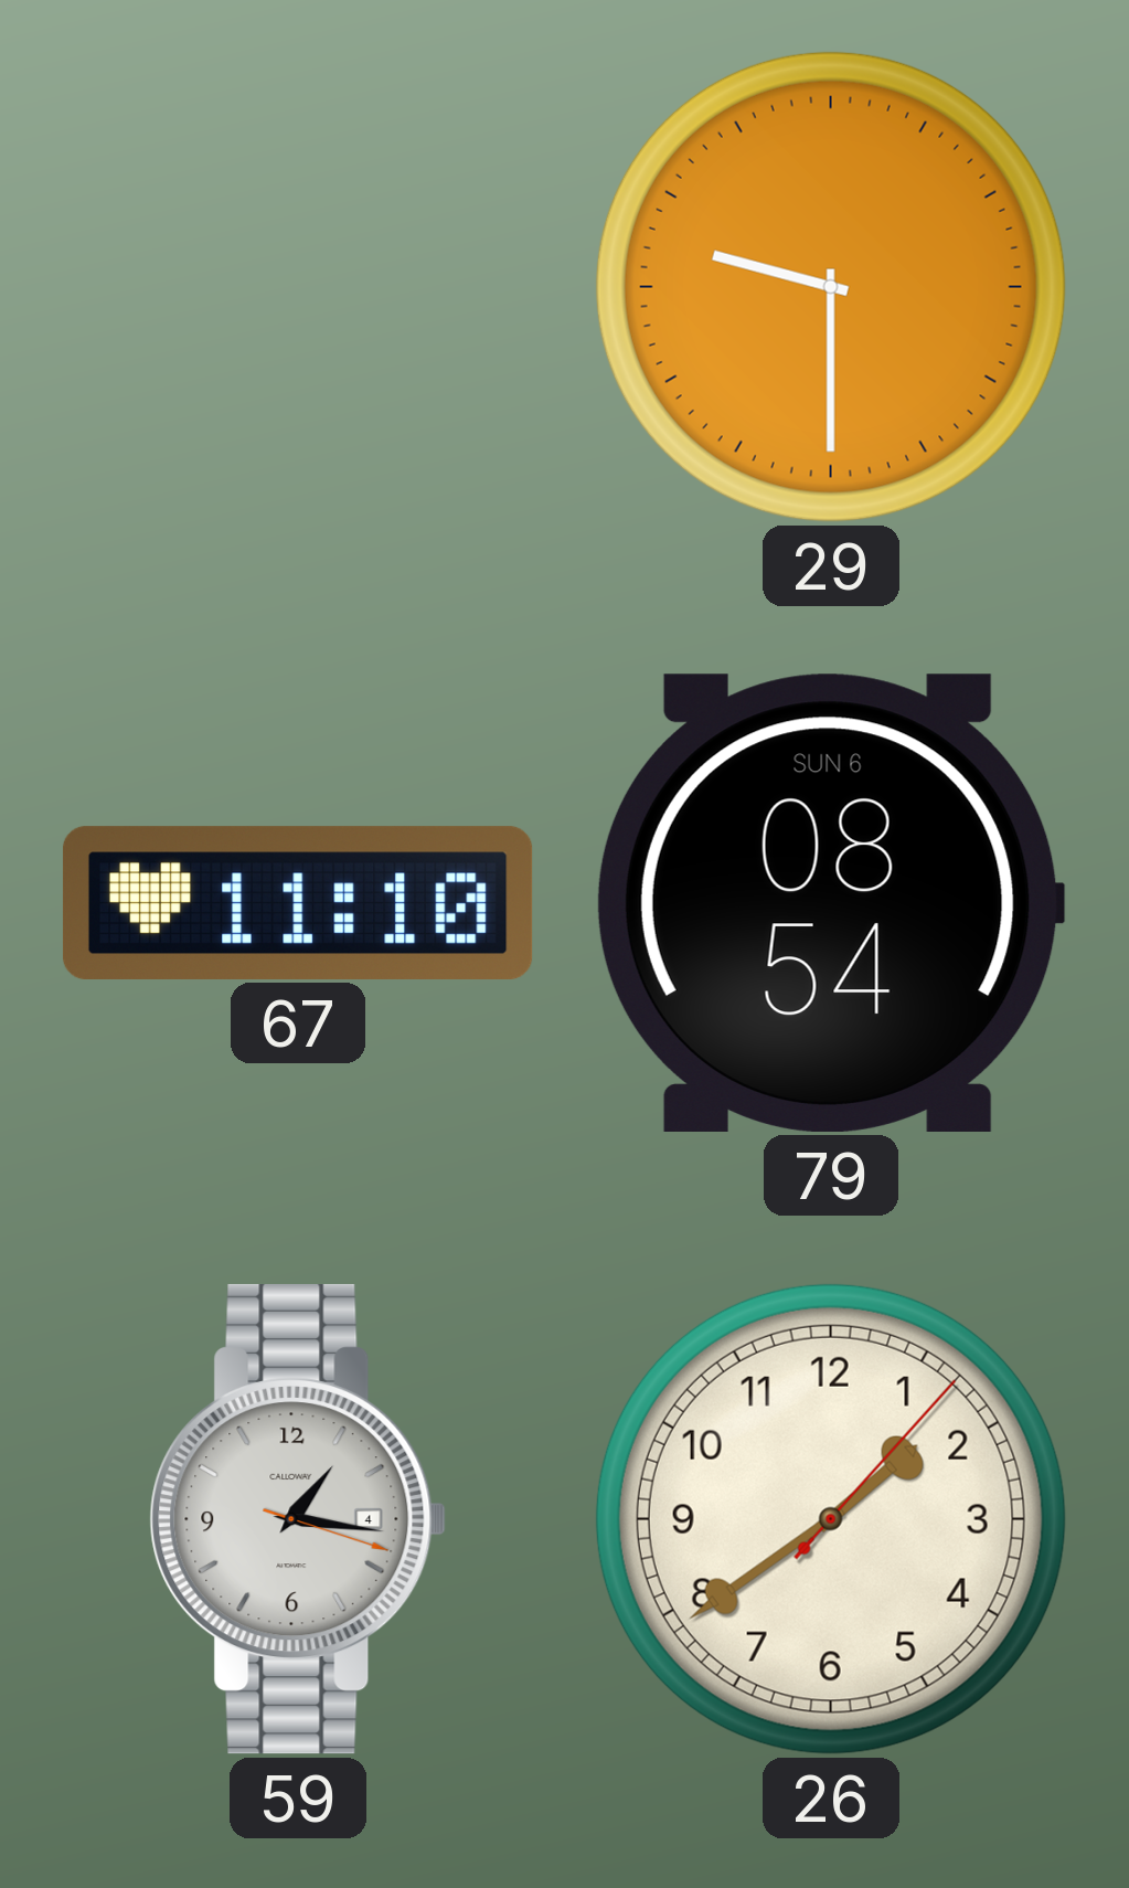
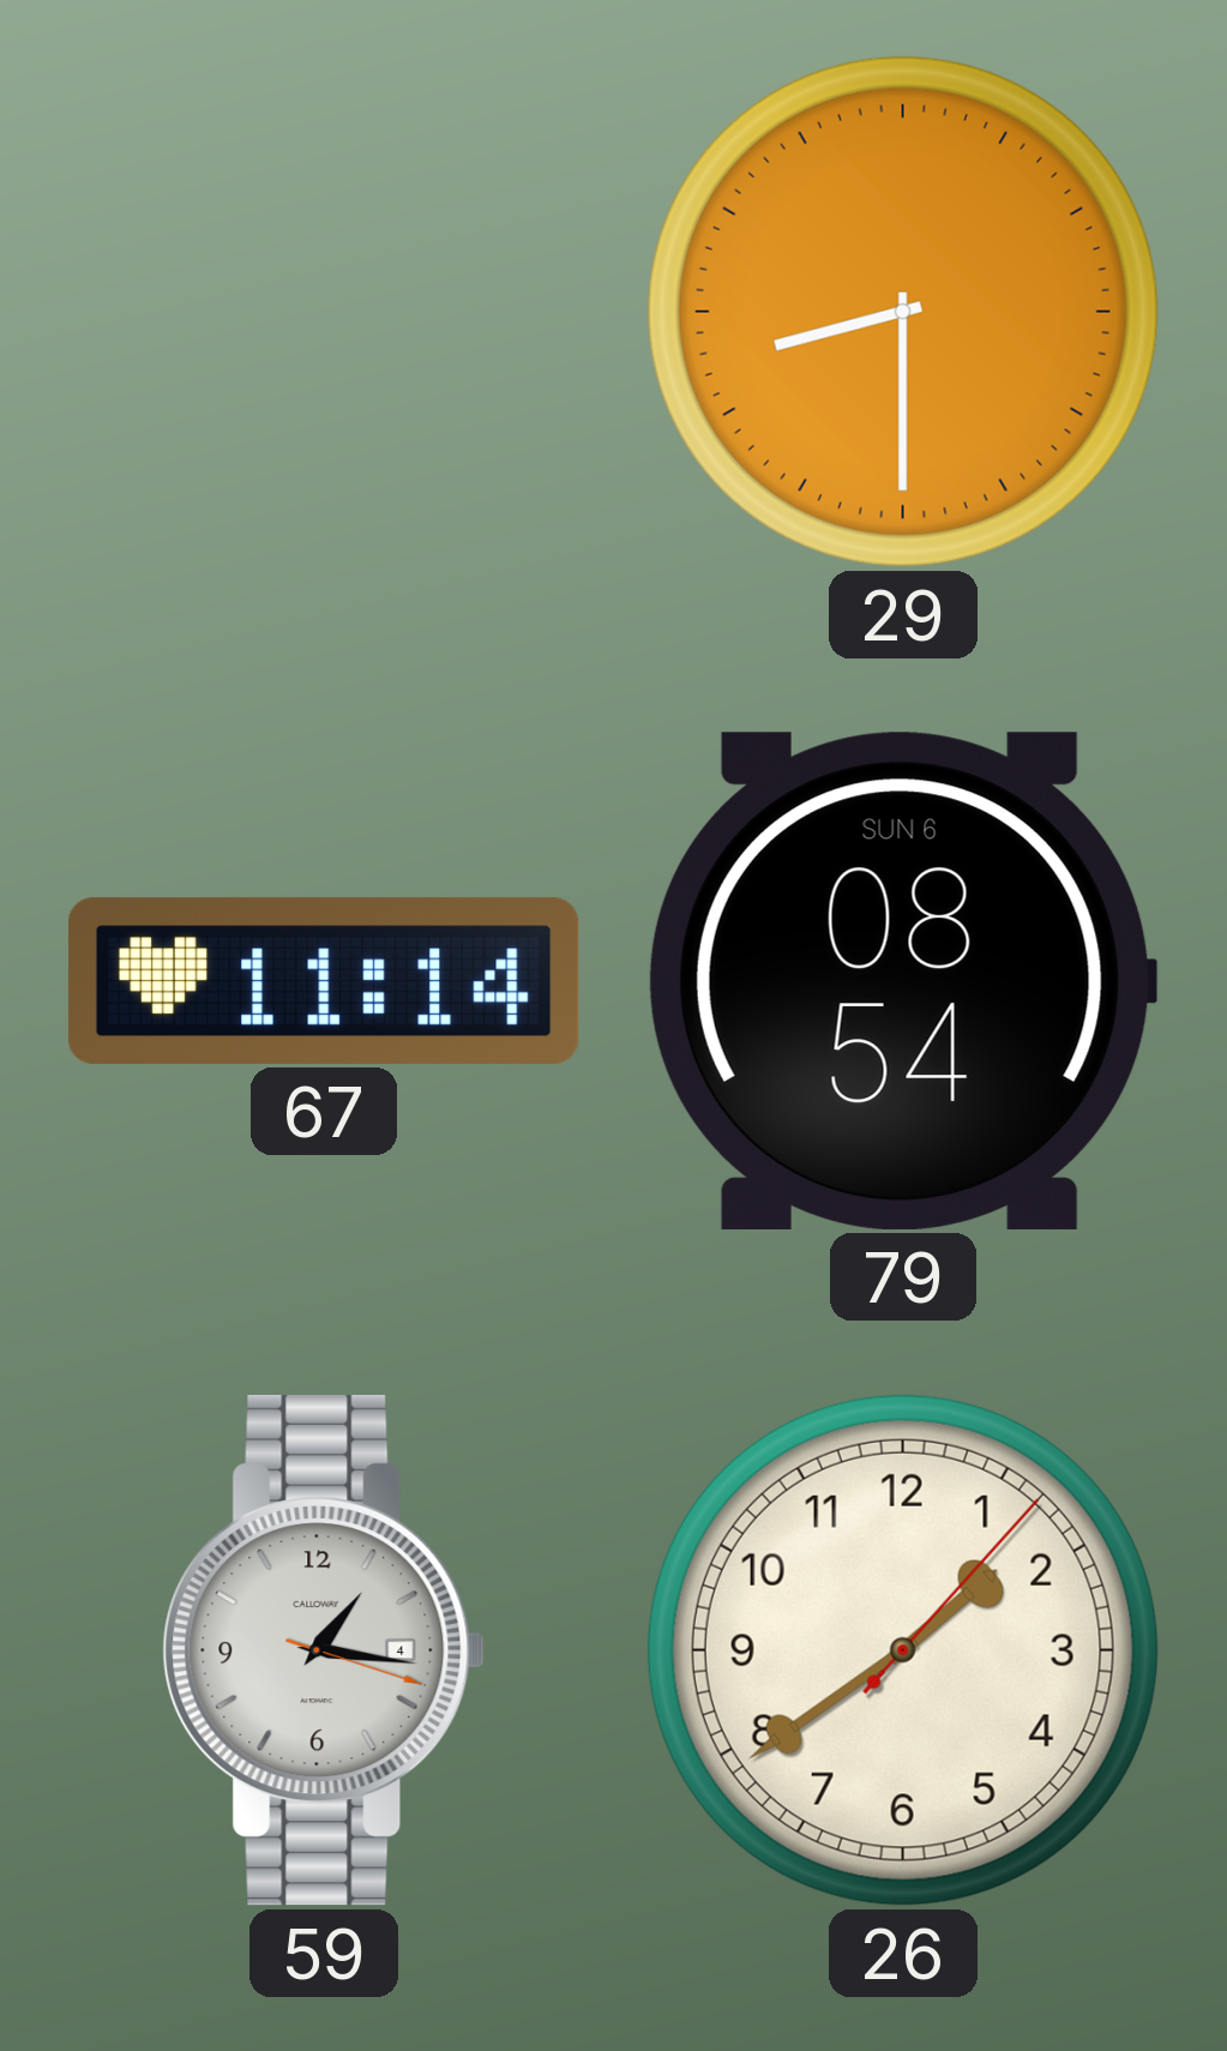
29: 9:30 -> 8:30 (903, 312)
67: 11:10 -> 11:14 (324, 981)
